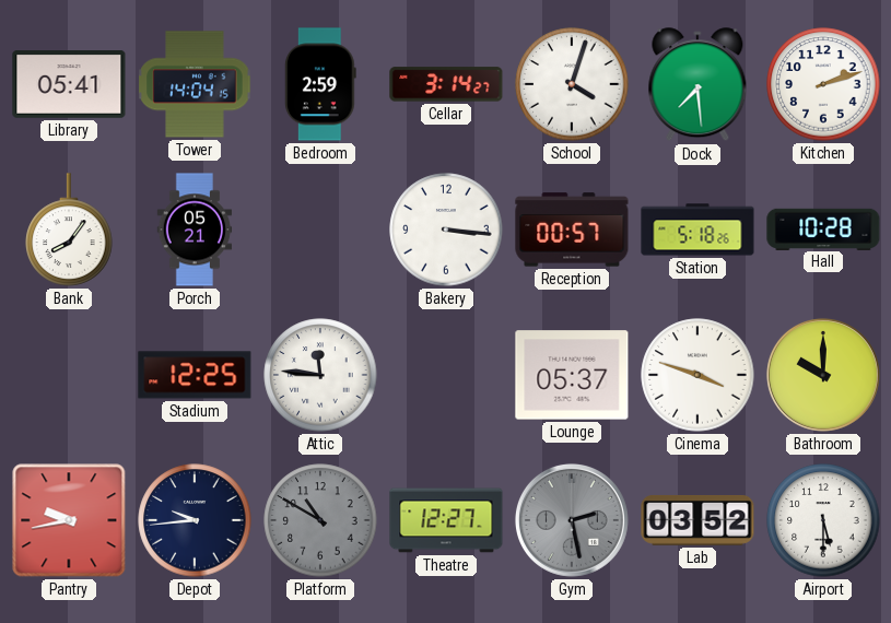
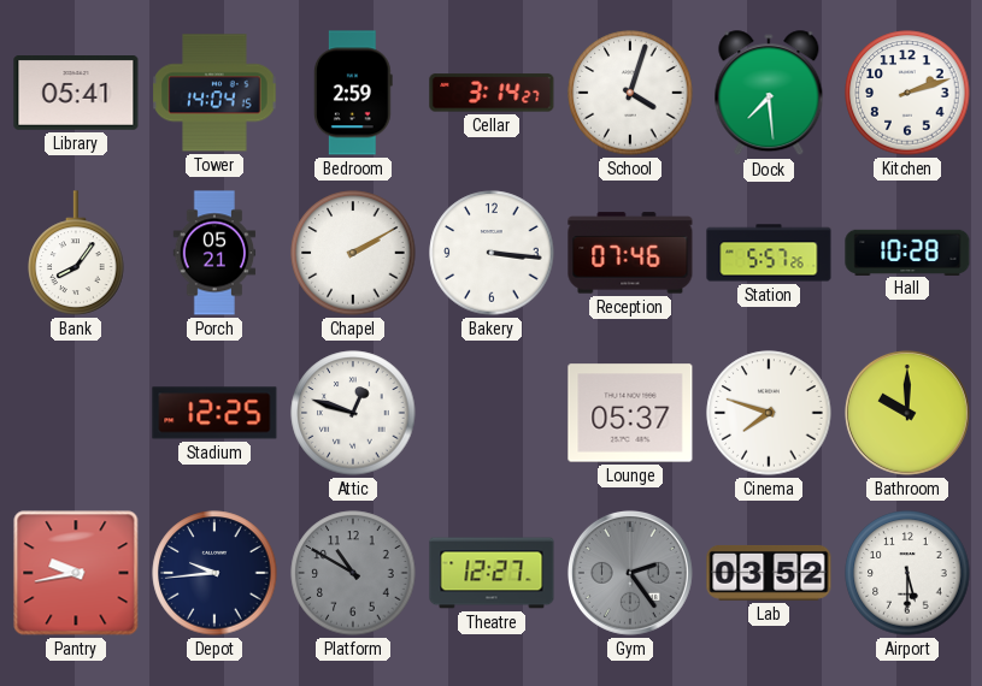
Chapel: none -> 2:10 (353, 253)
Reception: 00:57 -> 07:46 (630, 253)
Station: 5:18 -> 5:57 (769, 253)
Attic: 11:46 -> 12:48 (353, 413)
Cinema: 3:48 -> 7:48 (769, 413)
Gym: 2:28 -> 2:24 (630, 573)
